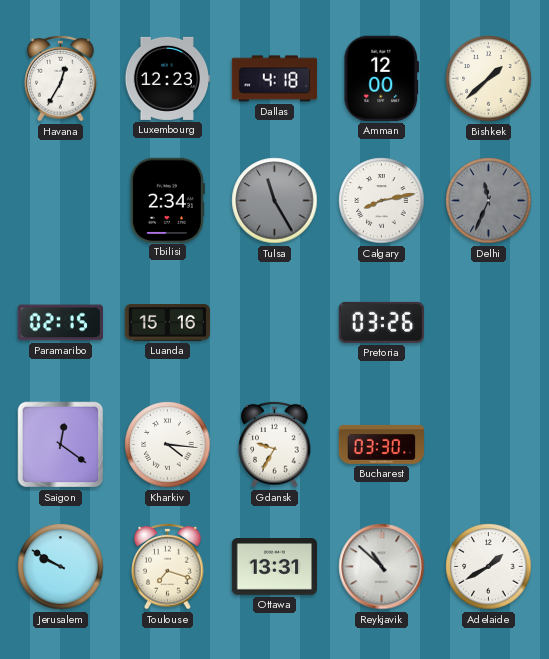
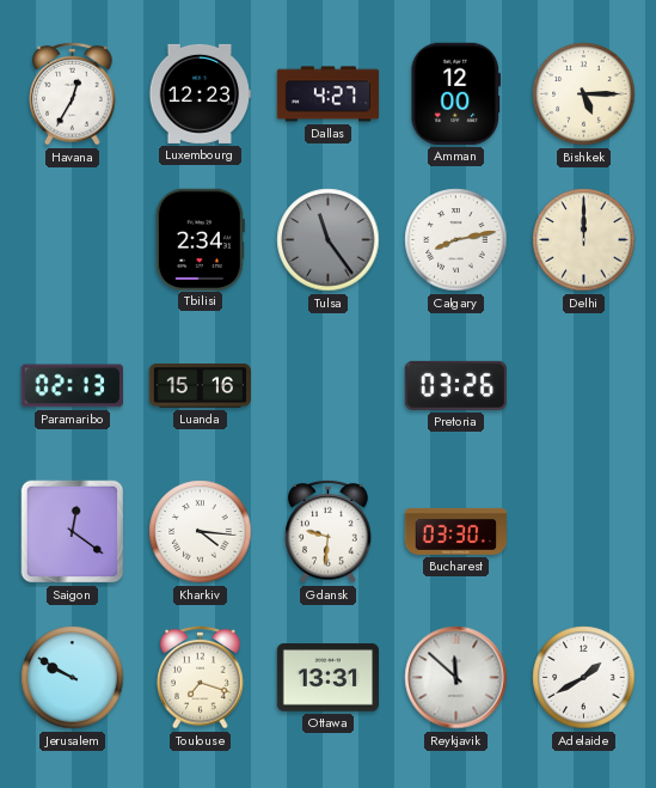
Dallas: 4:18 -> 4:27 (329, 94)
Bishkek: 1:38 -> 5:15 (584, 94)
Tulsa: 11:25 -> 11:24 (329, 240)
Delhi: 11:34 -> 12:00 (584, 240)
Delhi dial: grey -> cream (584, 240)
Paramaribo: 02:15 -> 02:13 (72, 386)
Gdansk: 9:35 -> 9:31 (329, 531)
Reykjavik: 10:52 -> 11:52 (456, 678)
